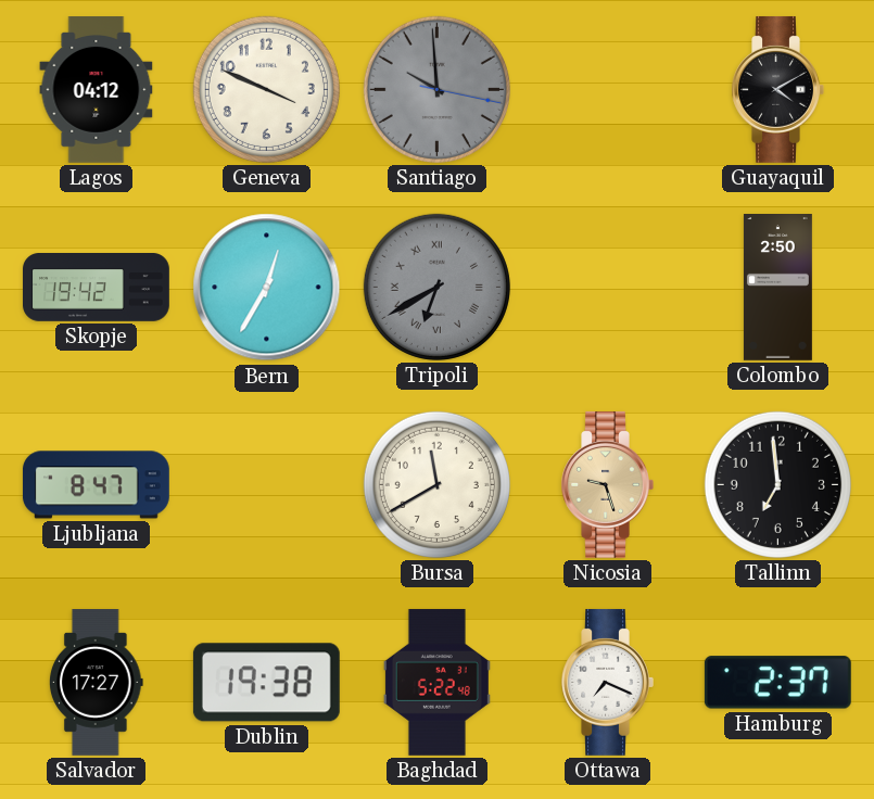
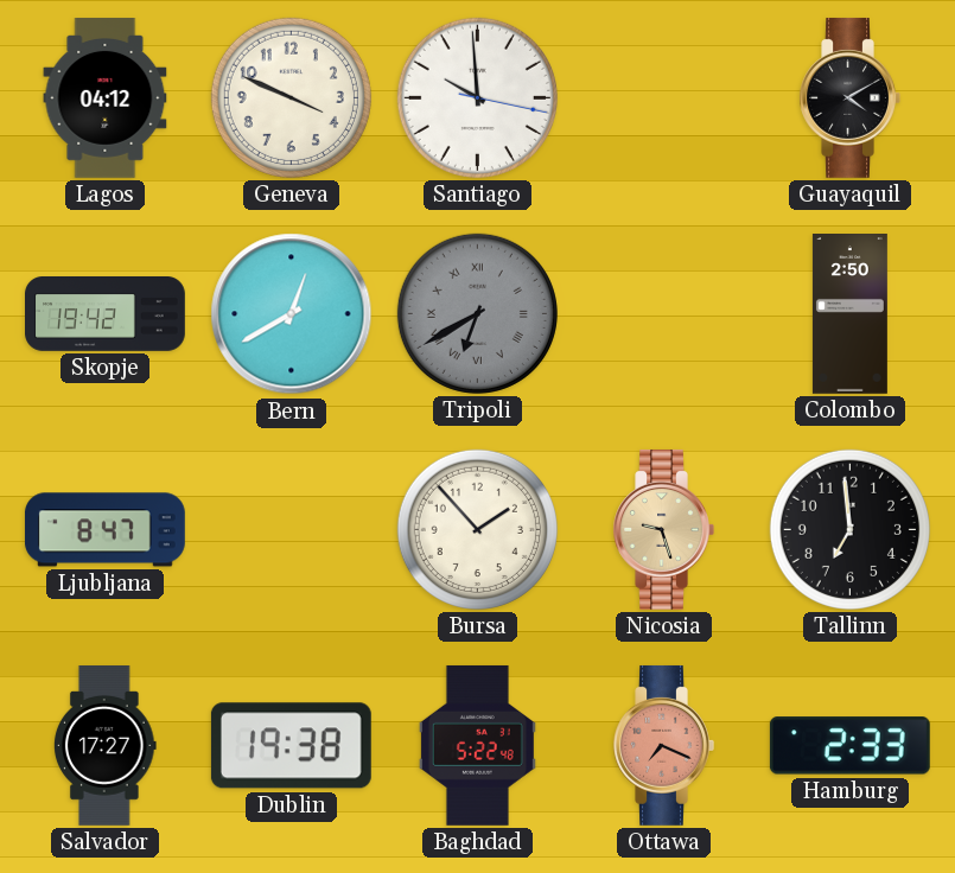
Santiago dial: grey -> white (477, 97)
Bern: 12:35 -> 12:40 (292, 314)
Bursa: 11:40 -> 1:53 (477, 529)
Ottawa dial: white -> salmon (663, 745)
Hamburg: 2:37 -> 2:33 (849, 746)
